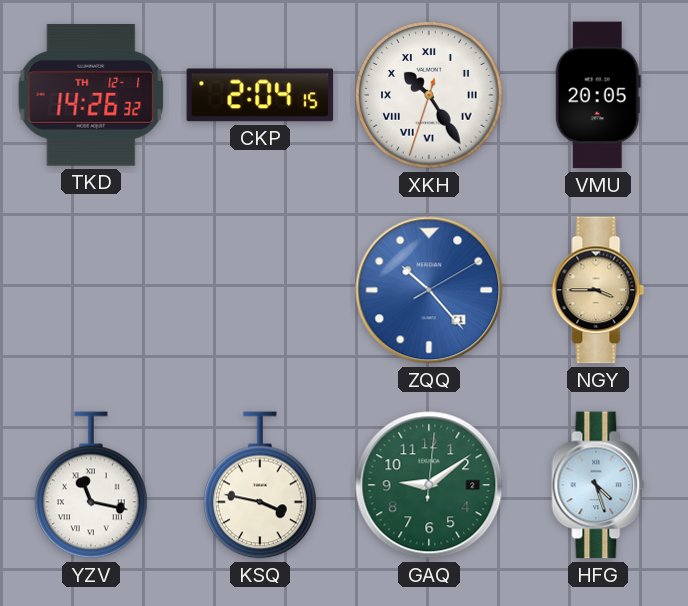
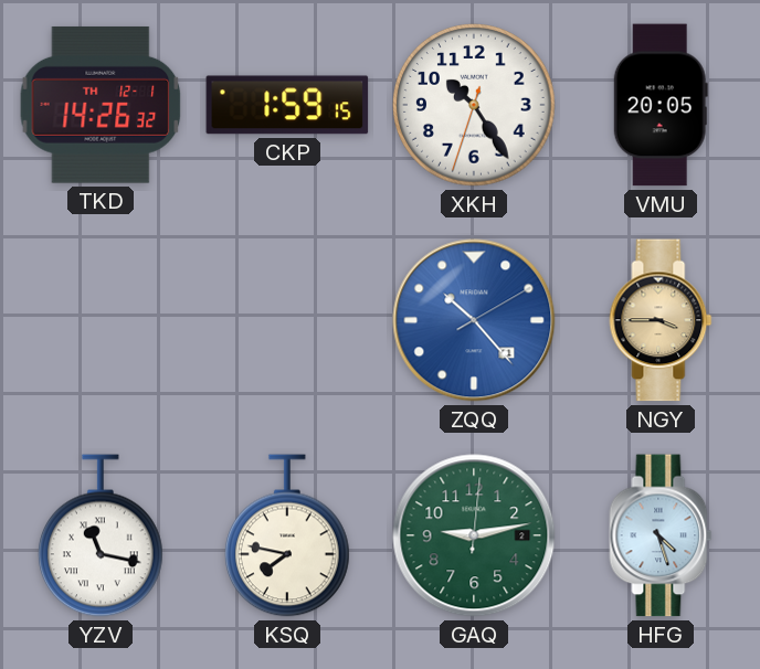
CKP: 2:04 -> 1:59 (287, 105)
XKH numerals: Roman -> Arabic (474, 105)
KSQ: 3:47 -> 7:47 (288, 535)
GAQ: 9:09 -> 9:13 (474, 535)
